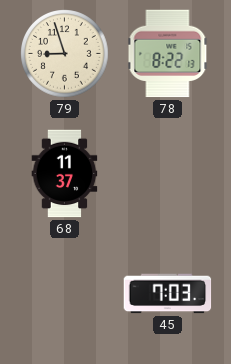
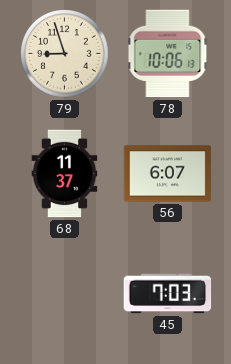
78: 8:22 -> 10:06 (168, 54)
56: none -> 6:07 (168, 174)
